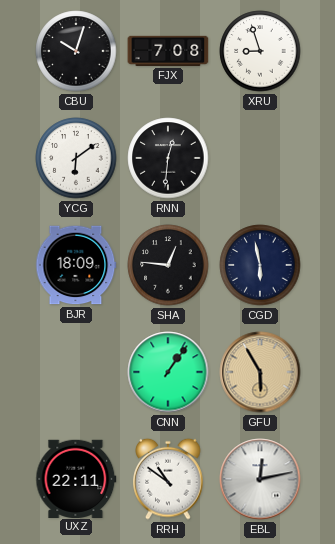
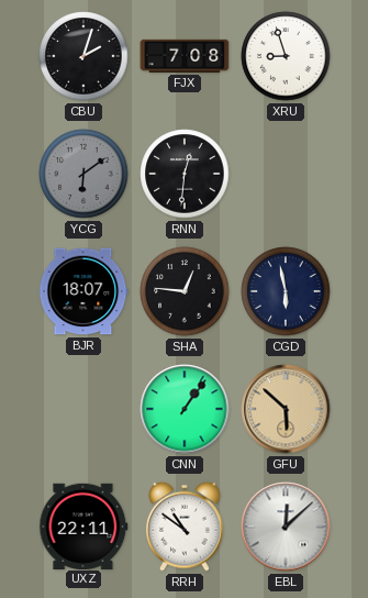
CBU: 10:03 -> 2:03 (83, 56)
YCG dial: white -> grey (83, 174)
BJR: 18:09 -> 18:07 (83, 291)
GFU: 5:55 -> 5:52 (286, 409)
EBL: 12:13 -> 12:08 (286, 527)
